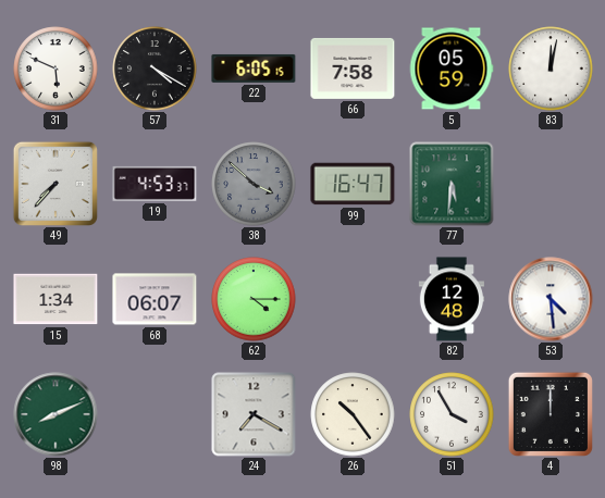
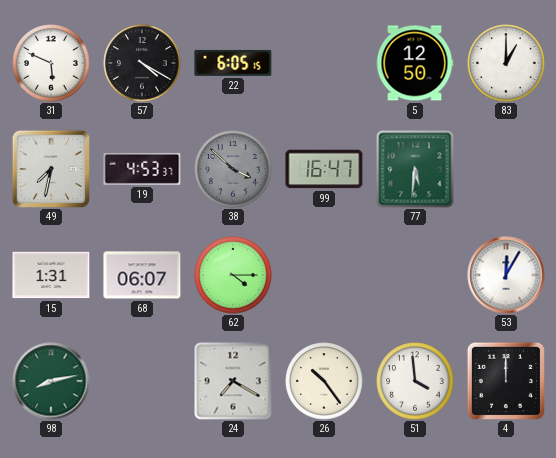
66: 7:58 -> none (353, 69)
5: 05:59 -> 12:50 (415, 63)
83: 12:02 -> 1:00 (506, 63)
49: 7:37 -> 7:32 (51, 169)
15: 1:34 -> 1:31 (51, 275)
82: 12:48 -> none (450, 299)
53: 4:29 -> 12:05 (506, 275)
98: 8:11 -> 8:13 (51, 381)
51: 3:55 -> 3:59 (415, 381)
